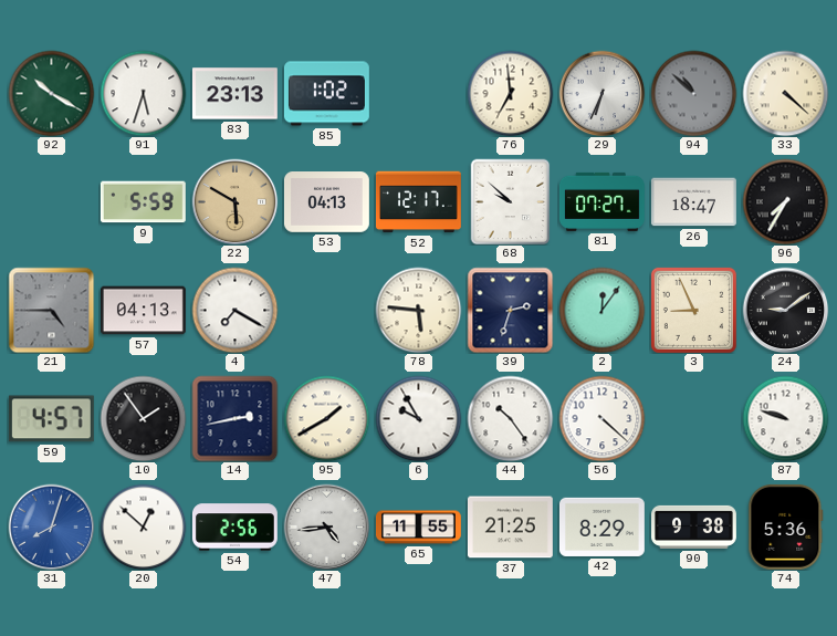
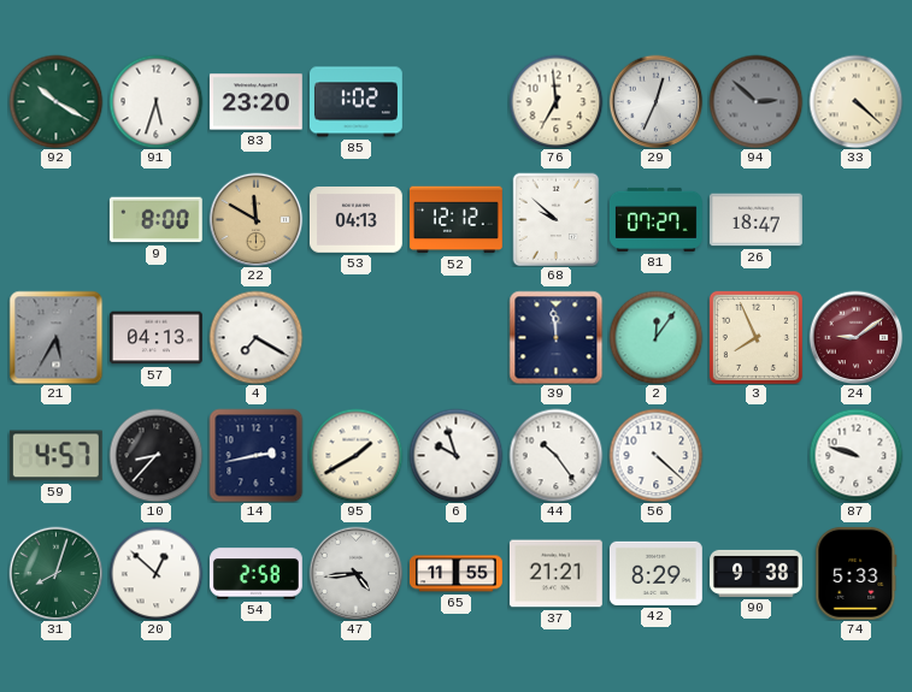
83: 23:13 -> 23:20 (255, 102)
29: 6:34 -> 12:34 (655, 101)
94: 10:52 -> 2:52 (755, 101)
9: 5:59 -> 8:00 (155, 220)
22: 5:50 -> 11:50 (255, 219)
52: 12:17 -> 12:12 (455, 220)
96: 7:35 -> none (785, 201)
21: 4:45 -> 5:35 (55, 337)
78: 5:46 -> none (418, 310)
39: 2:33 -> 11:59 (555, 337)
3: 8:56 -> 7:56 (755, 337)
24 dial: black -> burgundy (855, 337)
10: 1:54 -> 8:37 (155, 455)
6: 9:55 -> 9:57 (455, 455)
31 dial: blue -> green (55, 573)
54: 2:56 -> 2:58 (255, 574)
37: 21:25 -> 21:21 (555, 574)
74: 5:36 -> 5:33 (857, 573)
